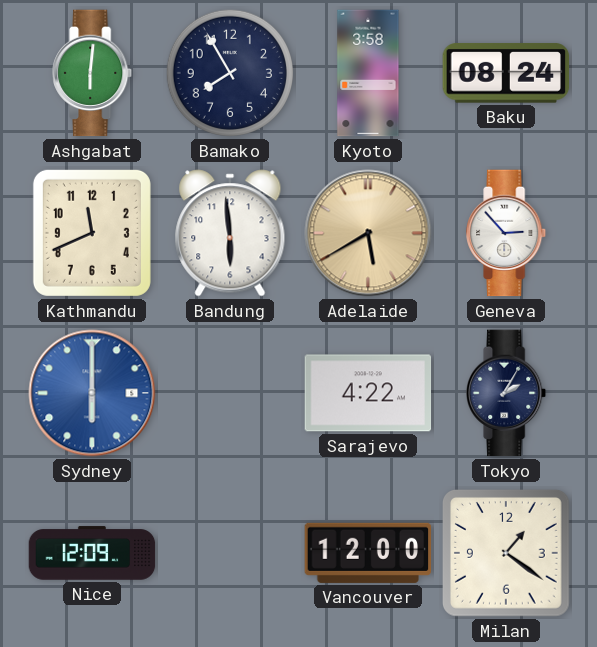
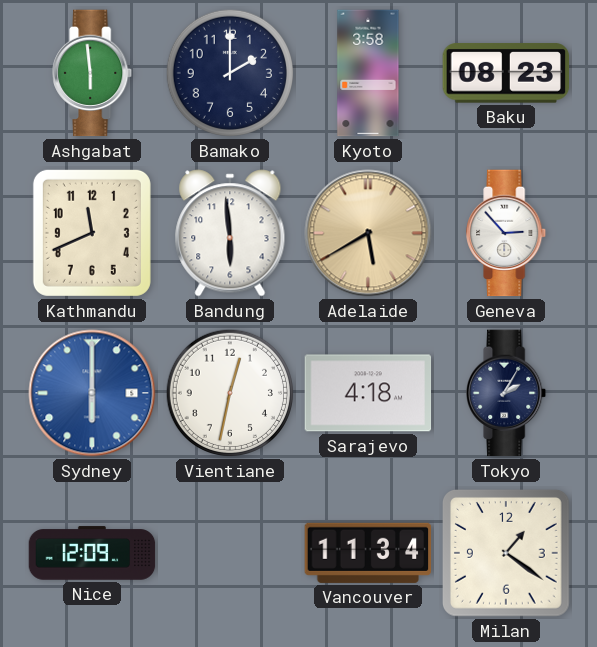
Ashgabat: 6:01 -> 5:59 (93, 73)
Bamako: 7:55 -> 2:00 (230, 73)
Baku: 08:24 -> 08:23 (506, 73)
Vientiane: none -> 12:32 (230, 393)
Sarajevo: 4:22 -> 4:18 (368, 393)
Vancouver: 12:00 -> 11:34 (368, 553)
